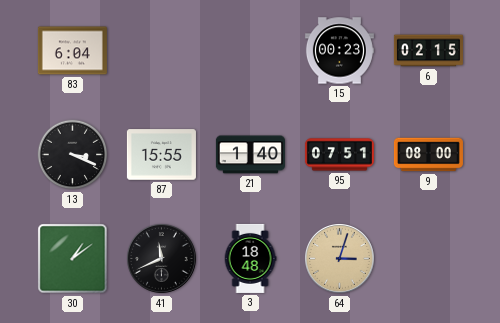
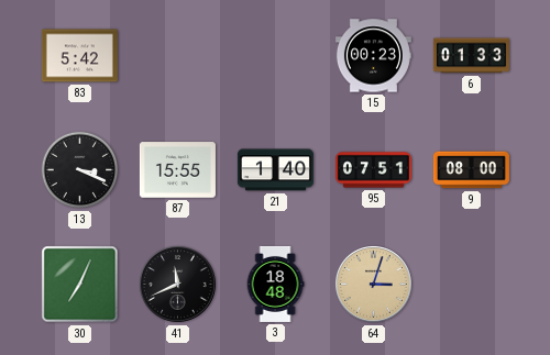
83: 6:04 -> 5:42 (79, 56)
6: 02:15 -> 01:33 (471, 56)
30: 1:09 -> 7:04 (80, 285)
